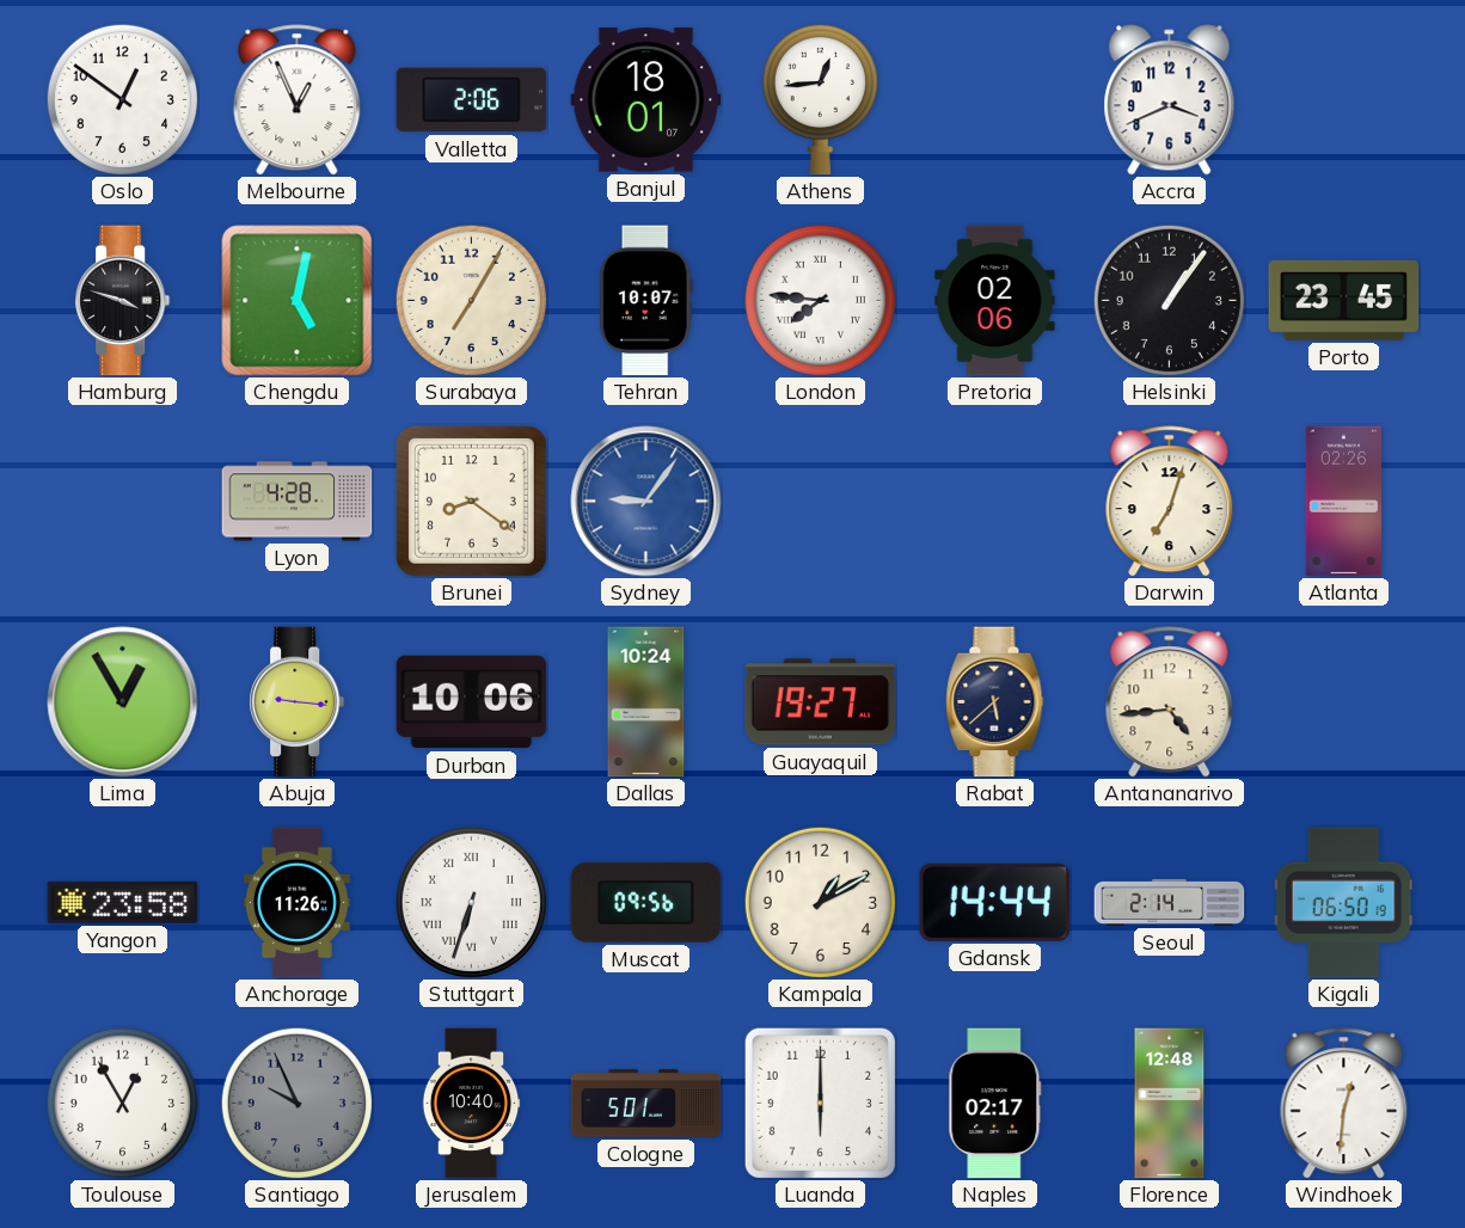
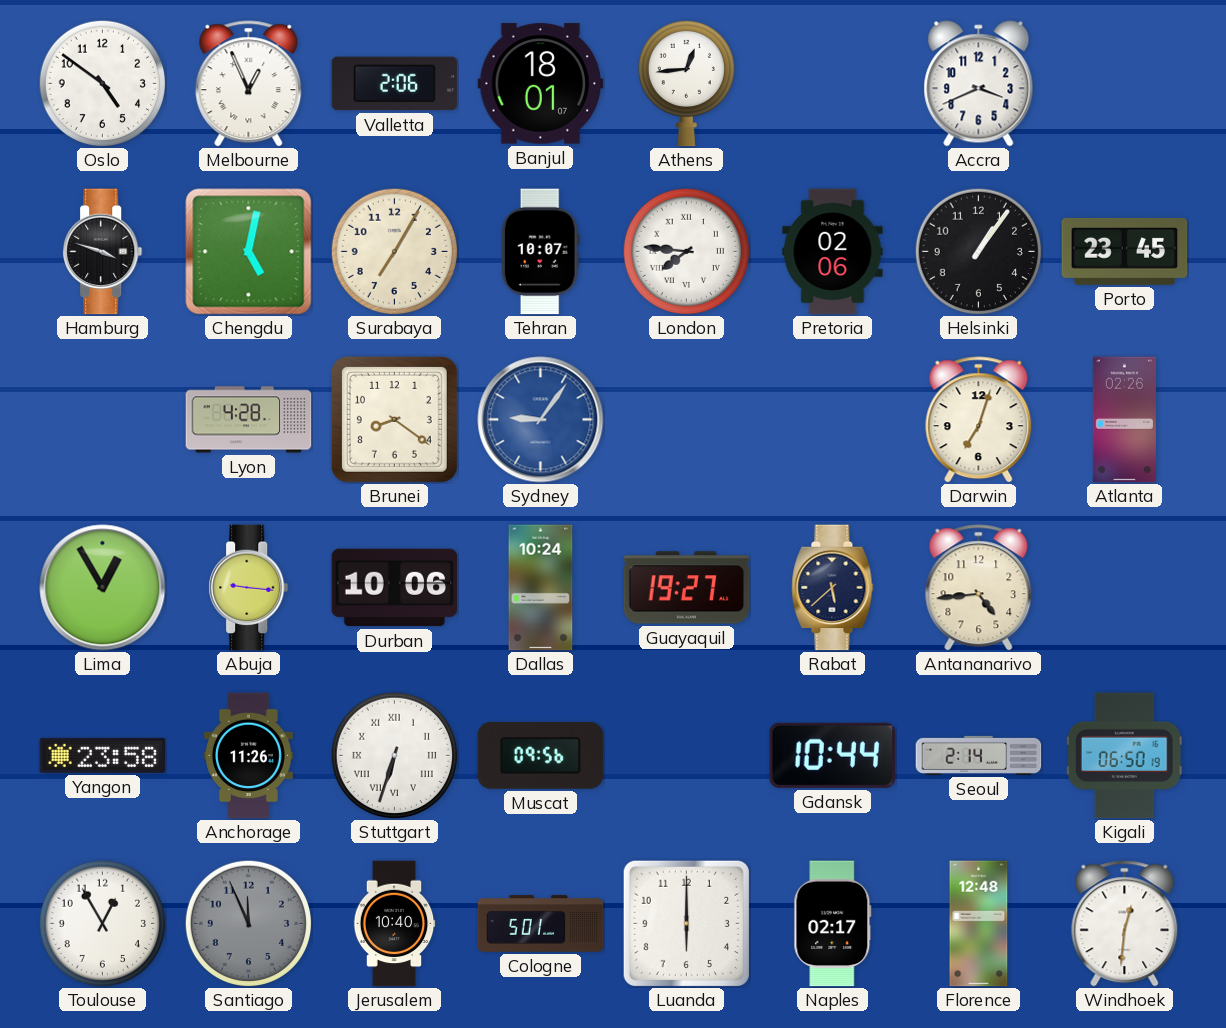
Oslo: 12:51 -> 4:51 (102, 83)
Kampala: 1:10 -> none (820, 902)
Gdansk: 14:44 -> 10:44 (833, 755)
Santiago: 9:56 -> 11:56 (248, 923)
